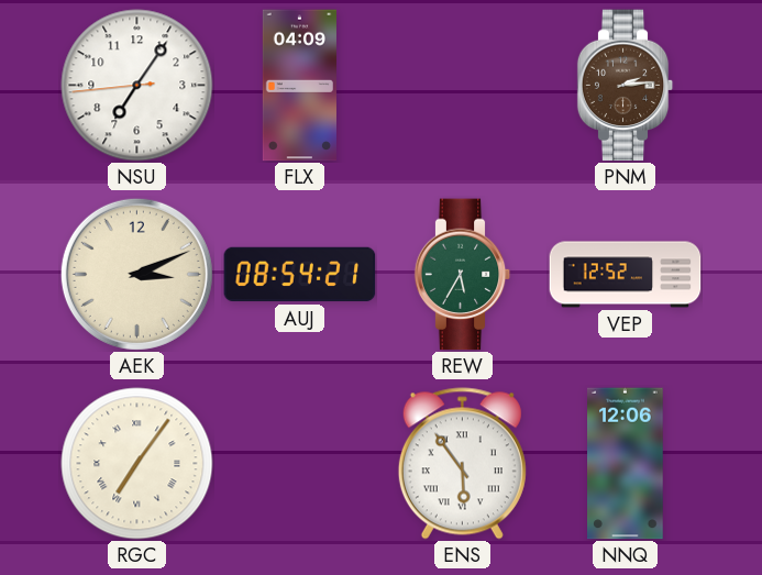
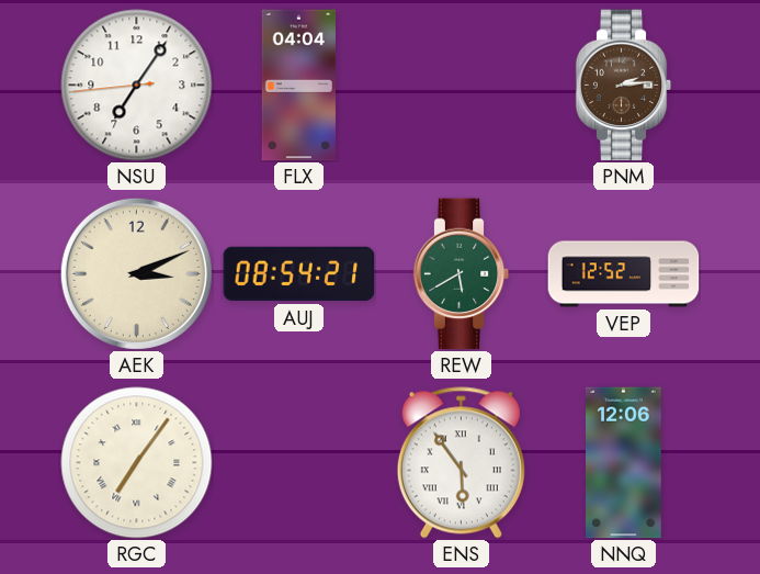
FLX: 04:09 -> 04:04 (298, 86)
REW: 5:35 -> 5:40 (462, 274)
